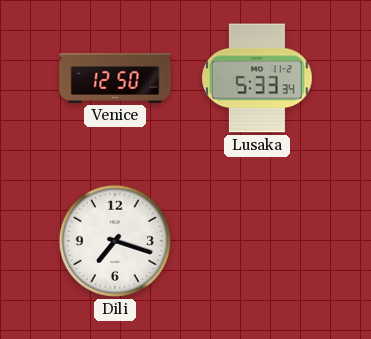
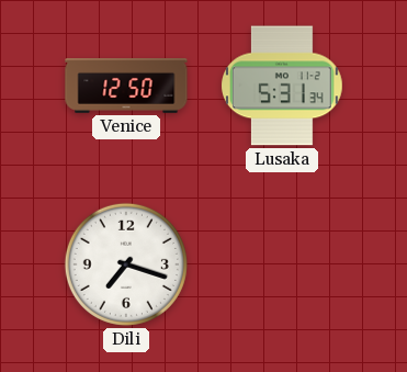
Lusaka: 5:33 -> 5:31 (283, 86)
